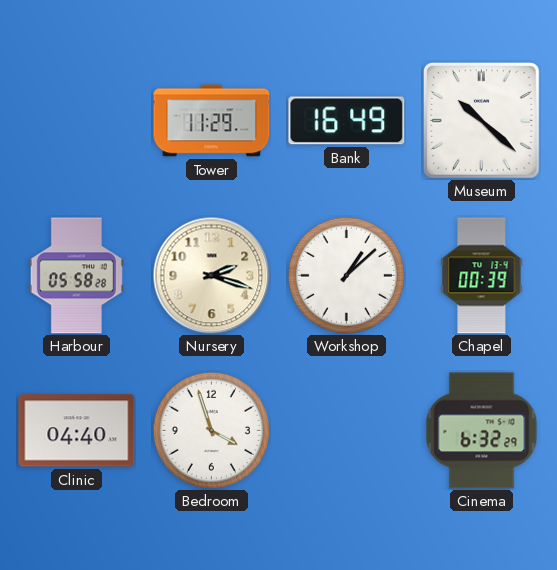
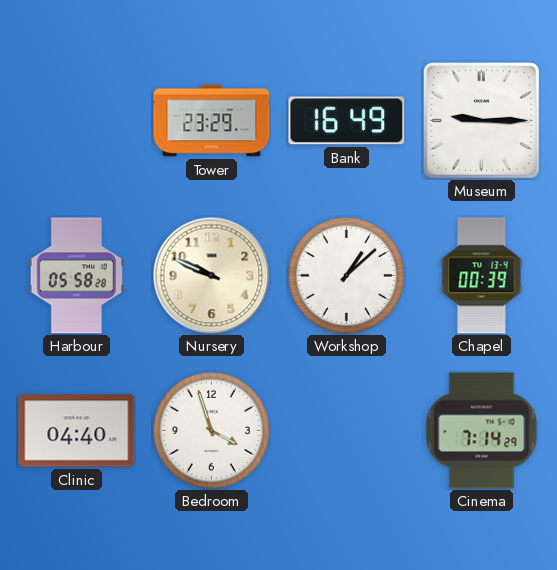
Tower: 11:29 -> 23:29 (212, 121)
Museum: 10:22 -> 9:15 (482, 121)
Nursery: 2:18 -> 9:49 (211, 275)
Cinema: 6:32 -> 7:14 (482, 431)
